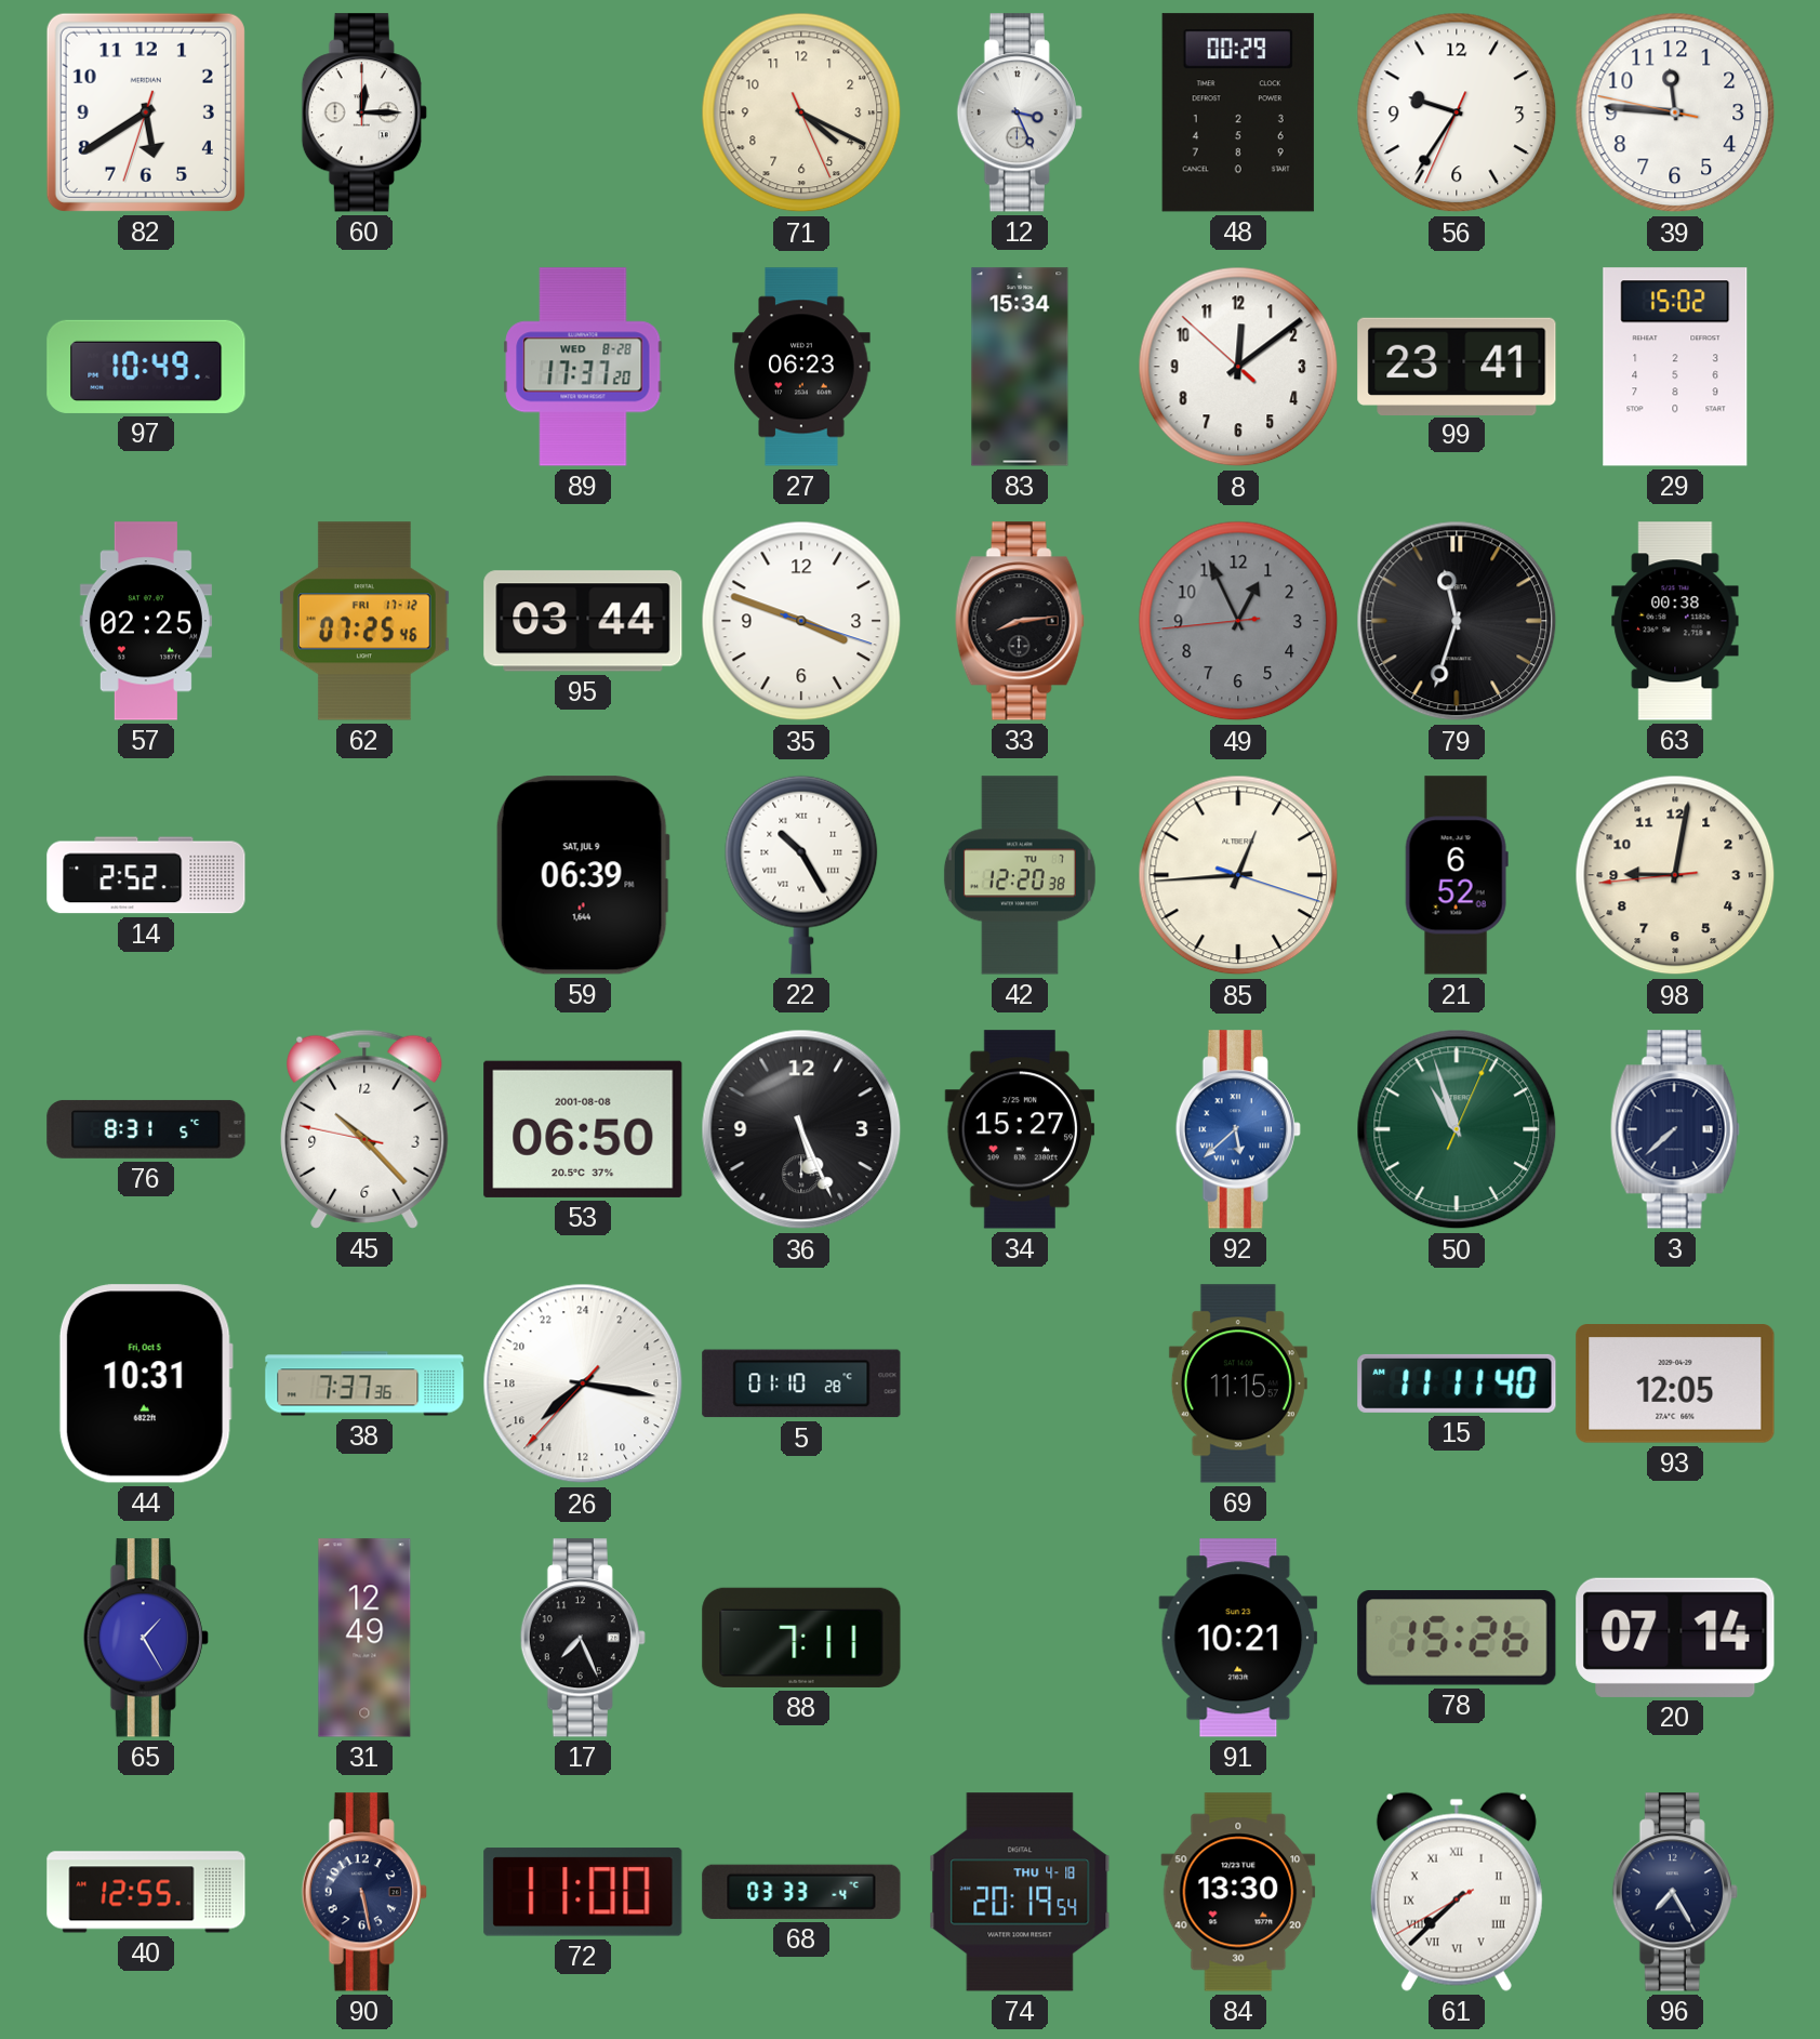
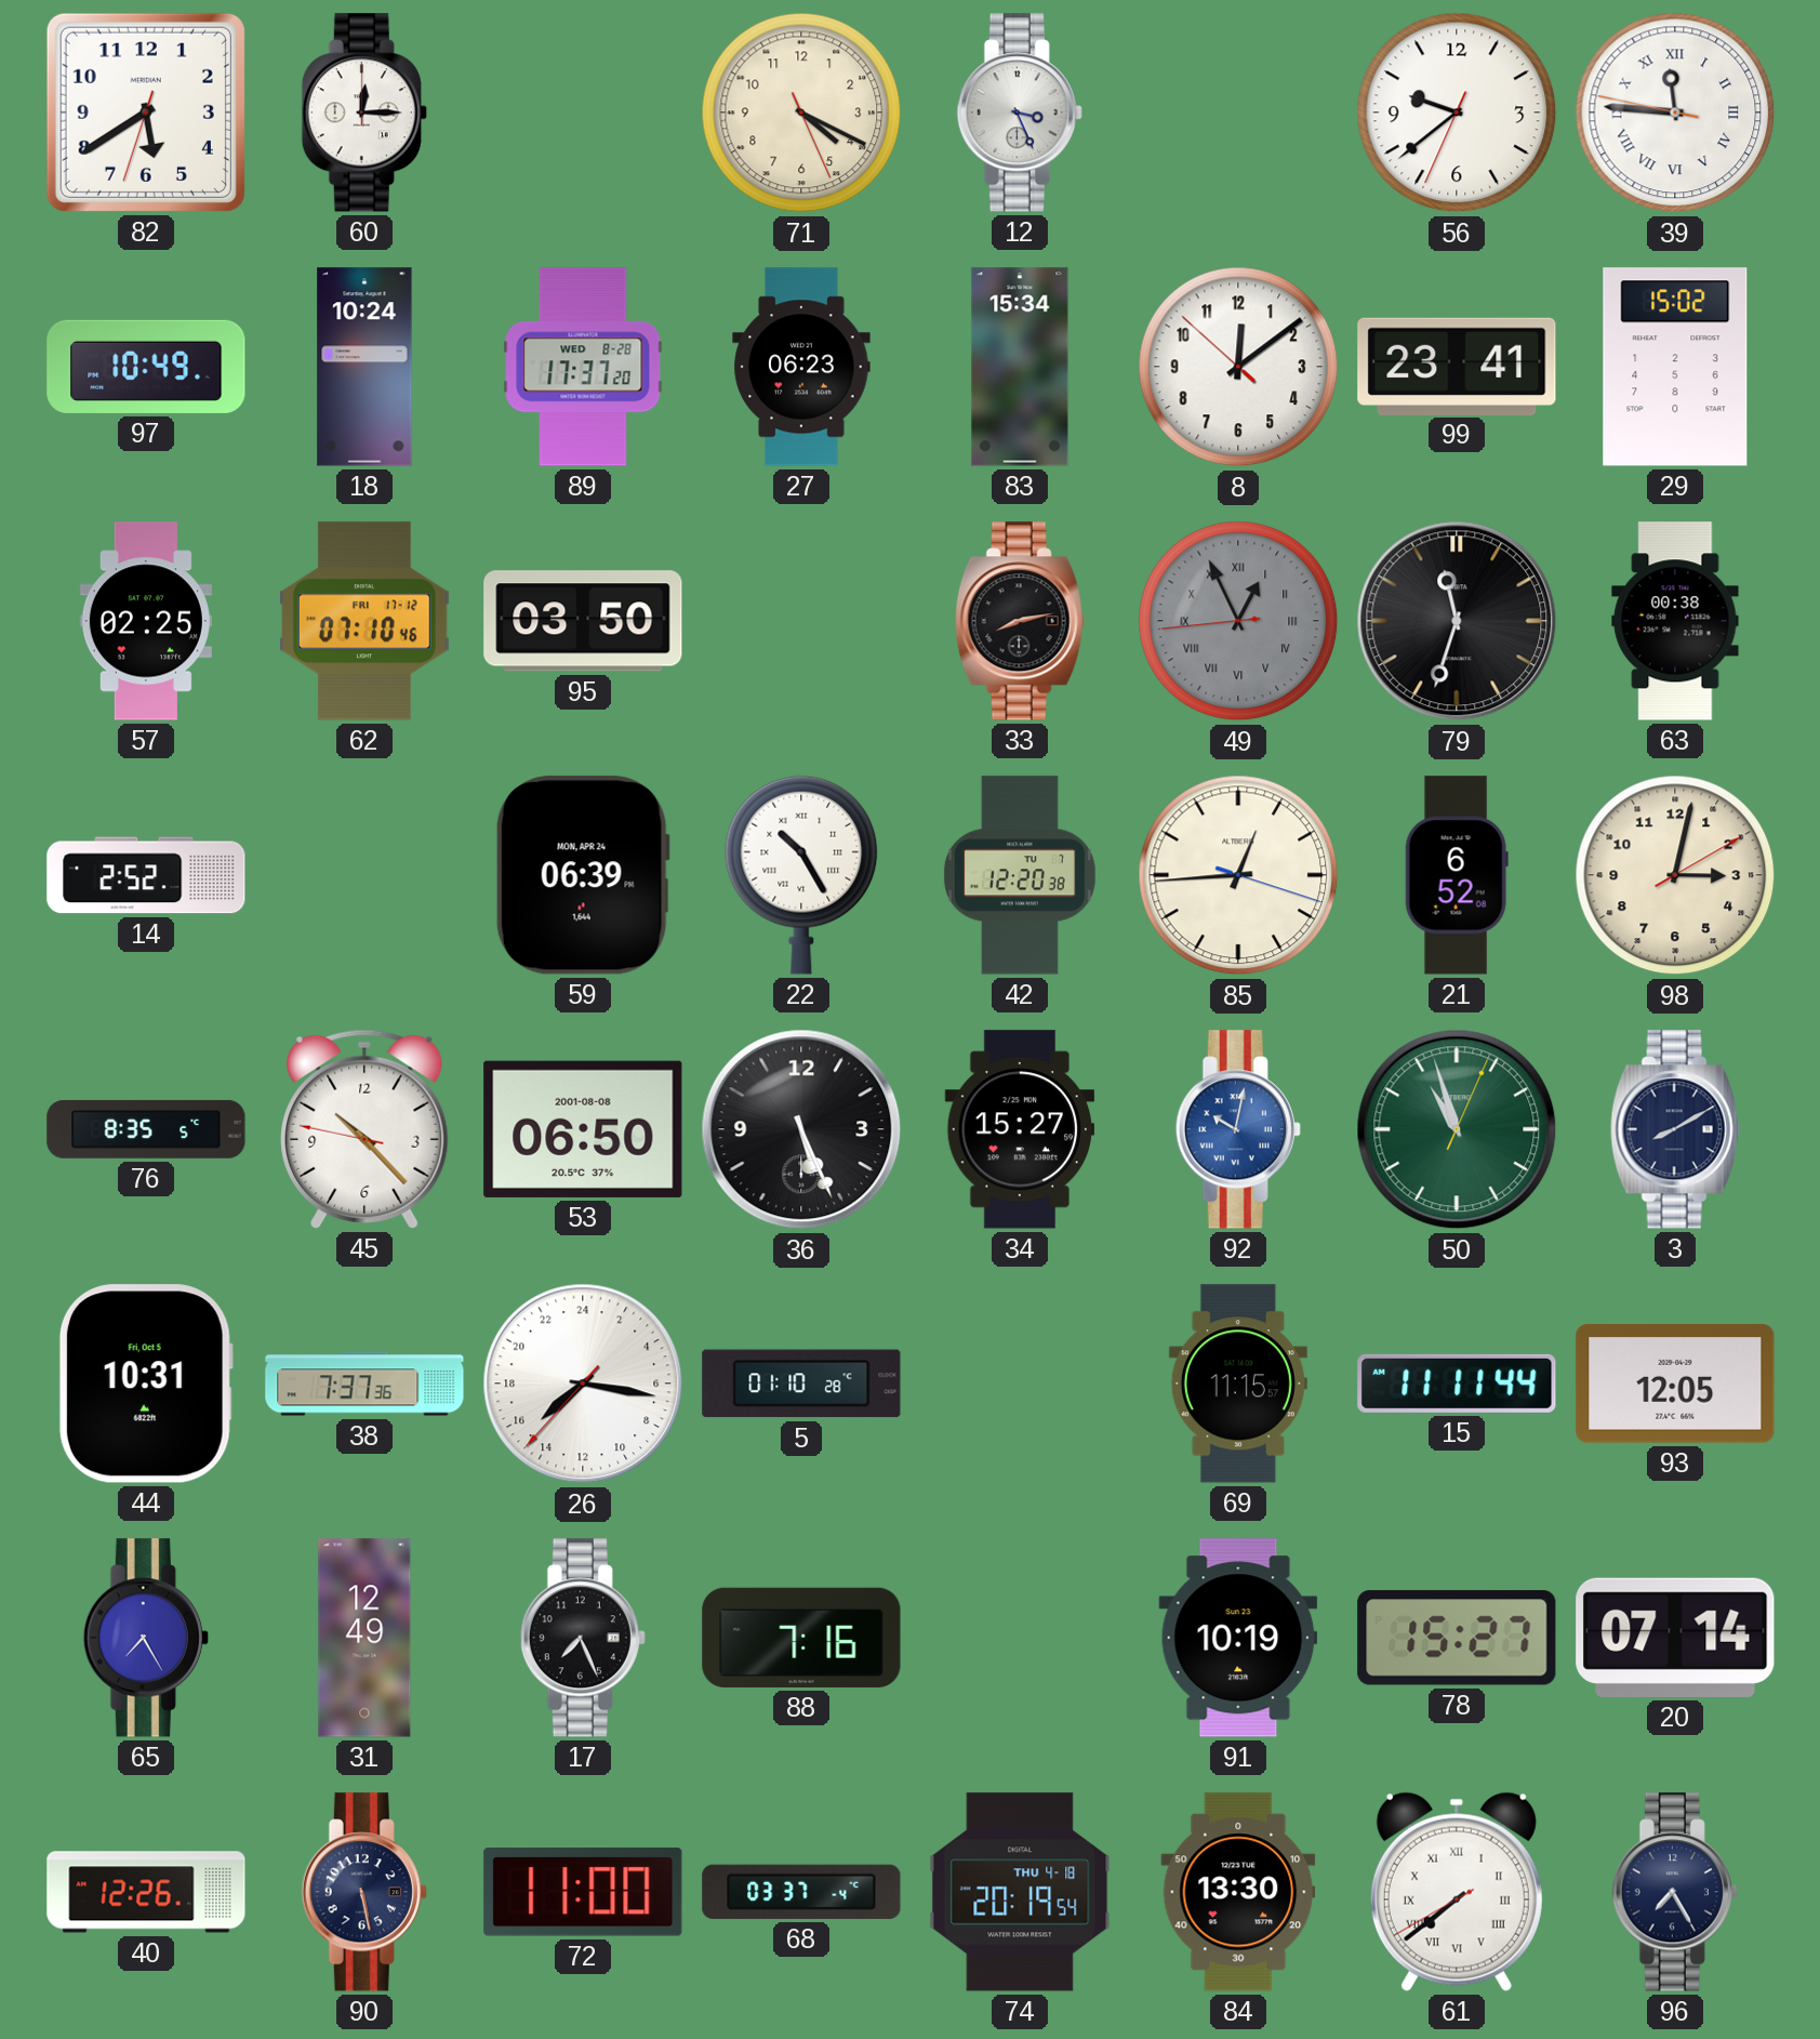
48: 00:29 -> none (1238, 112)
56: 9:35 -> 9:38 (1457, 112)
39 numerals: Arabic -> Roman (1675, 112)
18: none -> 10:24 (364, 367)
62: 07:25 -> 07:10 (366, 621)
95: 03:44 -> 03:50 (583, 621)
35: 3:48 -> none (801, 621)
33: 8:14 -> 8:13 (1020, 621)
49 numerals: Arabic -> Roman (1238, 621)
59 date: SAT, JUL 9 -> MON, APR 24 (583, 875)
98: 9:01 -> 3:02 (1675, 875)
76: 8:31 -> 8:35 (146, 1129)
92: 5:38 -> 10:02 (1238, 1129)
3: 7:38 -> 8:10 (1675, 1129)
15: 11:11:40 -> 11:11:44 (1457, 1383)
65: 1:25 -> 7:25 (146, 1638)
88: 7:11 -> 7:16 (801, 1638)
91: 10:21 -> 10:19 (1238, 1638)
78: 15:26 -> 15:27 (1457, 1638)
40: 12:55 -> 12:26 (146, 1892)
68: 03:33 -> 03:37 (801, 1892)
61: 7:37 -> 7:38 (1457, 1892)
